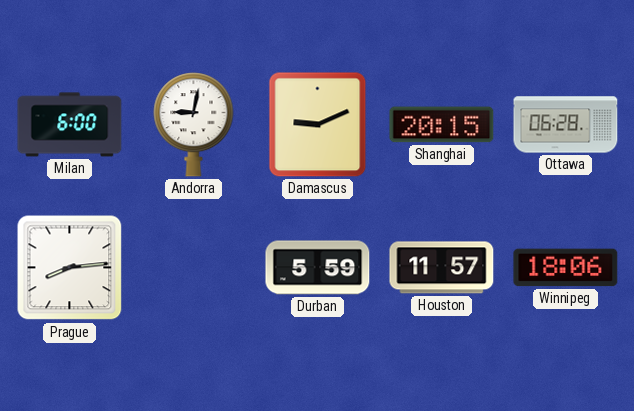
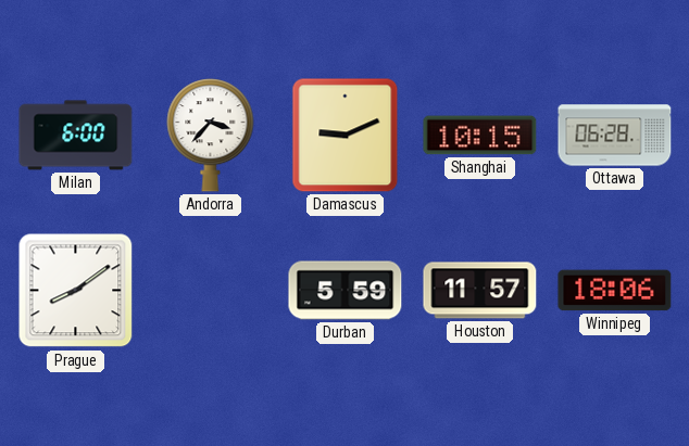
Andorra: 9:02 -> 3:37 (211, 136)
Shanghai: 20:15 -> 10:15 (480, 136)
Prague: 8:14 -> 8:09 (76, 291)
